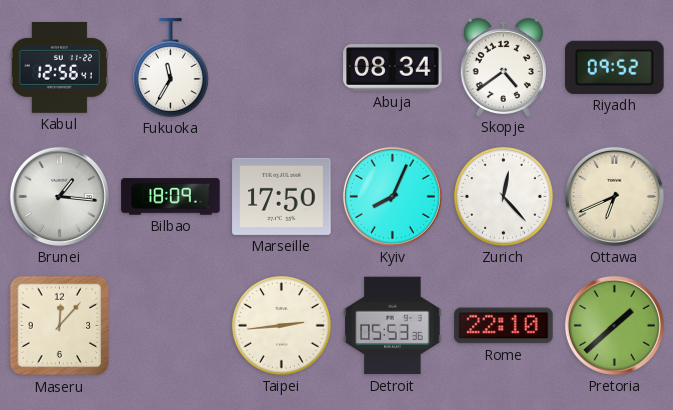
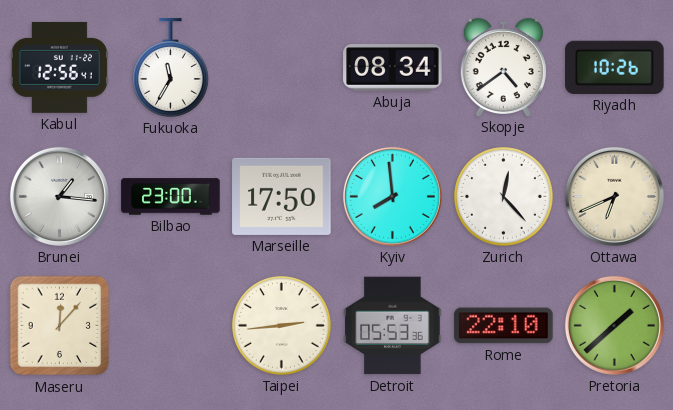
Riyadh: 09:52 -> 10:26 (615, 67)
Bilbao: 18:09 -> 23:00 (171, 197)
Kyiv: 8:04 -> 7:59 (392, 196)
